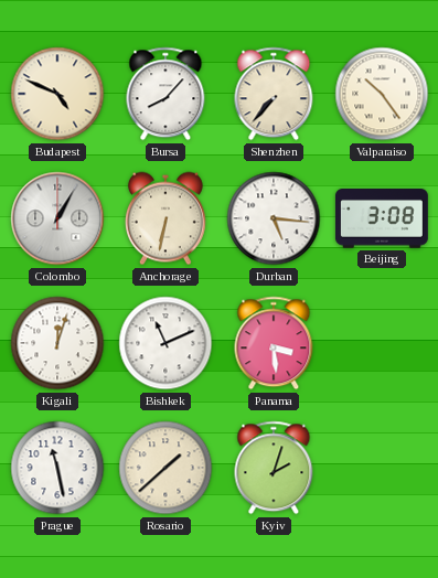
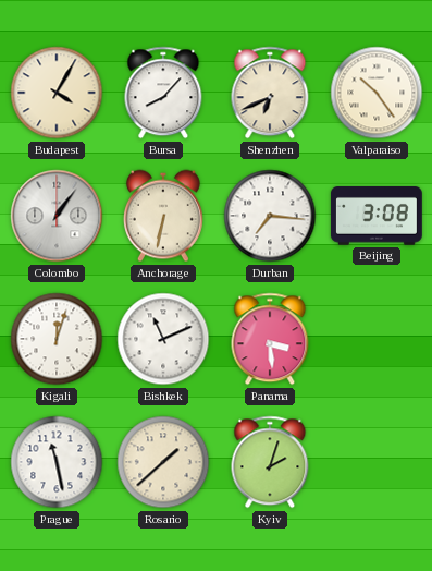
Budapest: 4:49 -> 4:05 (57, 93)
Shenzhen: 7:37 -> 6:41 (270, 93)
Colombo: 1:05 -> 1:06 (57, 216)
Durban: 5:16 -> 7:16 (270, 216)
